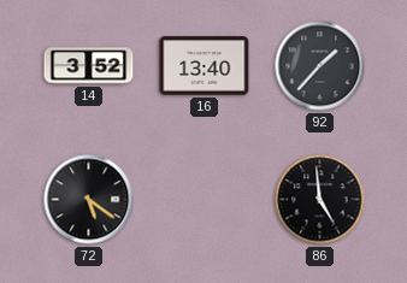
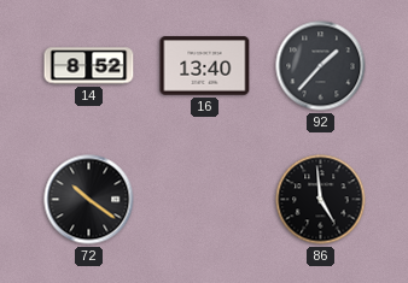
14: 3:52 -> 8:52 (89, 66)
72: 5:21 -> 10:21 (89, 200)
